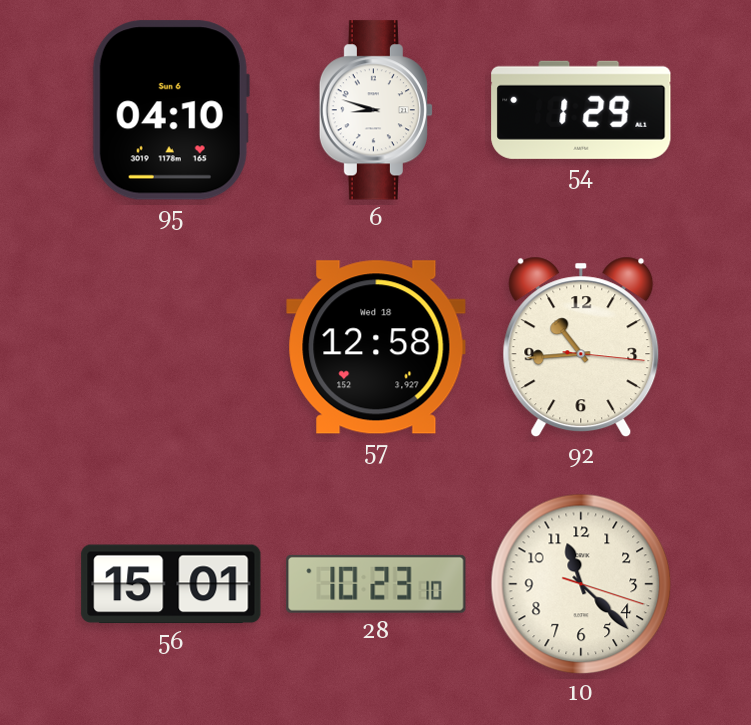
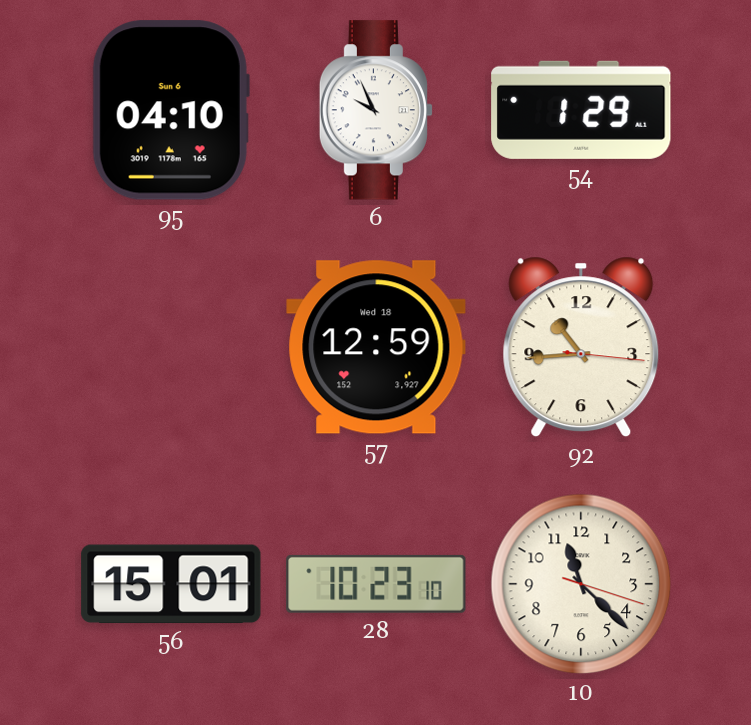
6: 8:48 -> 9:56 (375, 110)
57: 12:58 -> 12:59 (376, 347)
